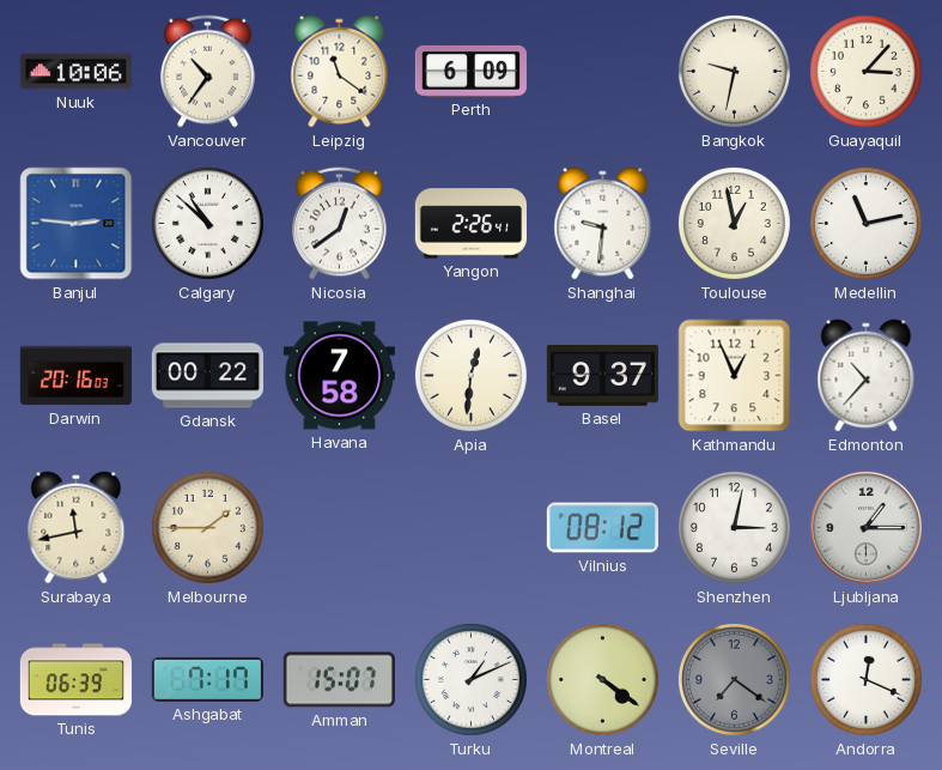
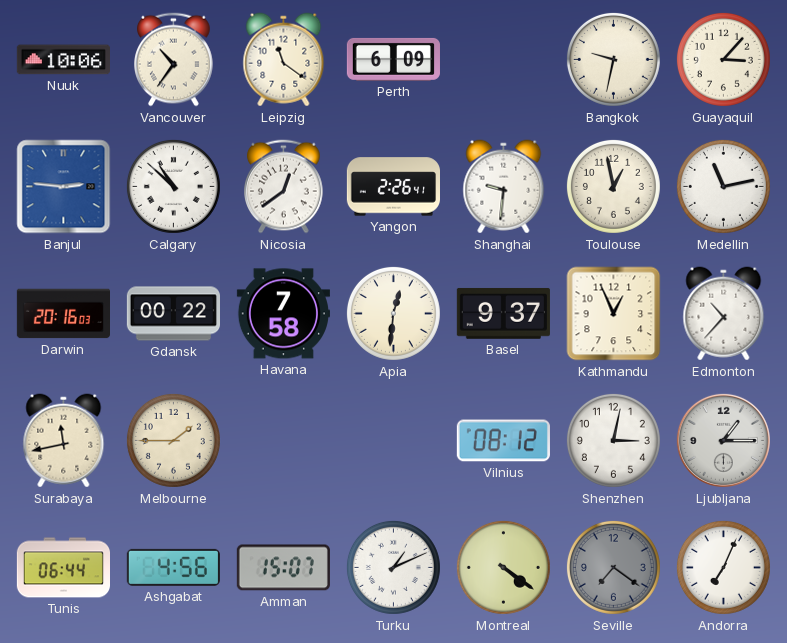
Tunis: 06:39 -> 06:44 (63, 568)
Ashgabat: 7:17 -> 4:56 (173, 567)
Andorra: 12:19 -> 7:04 (723, 567)
